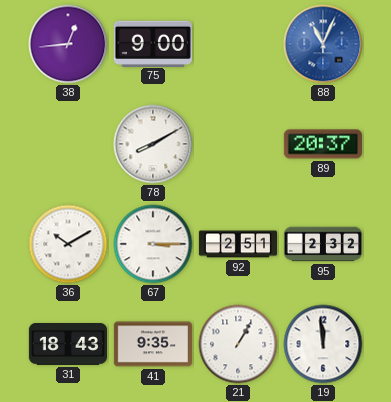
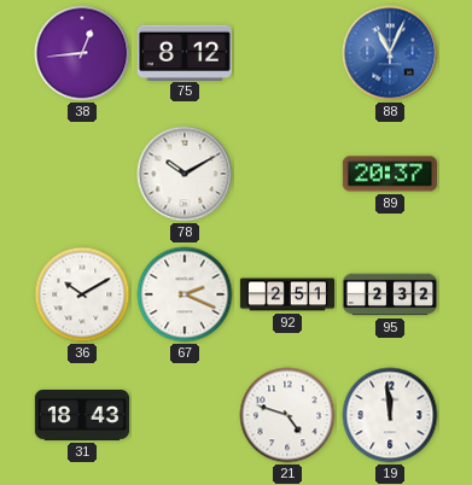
75: 9:00 -> 8:12 (185, 52)
78: 8:10 -> 10:10 (185, 174)
67: 3:15 -> 2:19 (185, 294)
41: 9:35 -> none (153, 344)
21: 1:05 -> 4:48 (287, 415)
